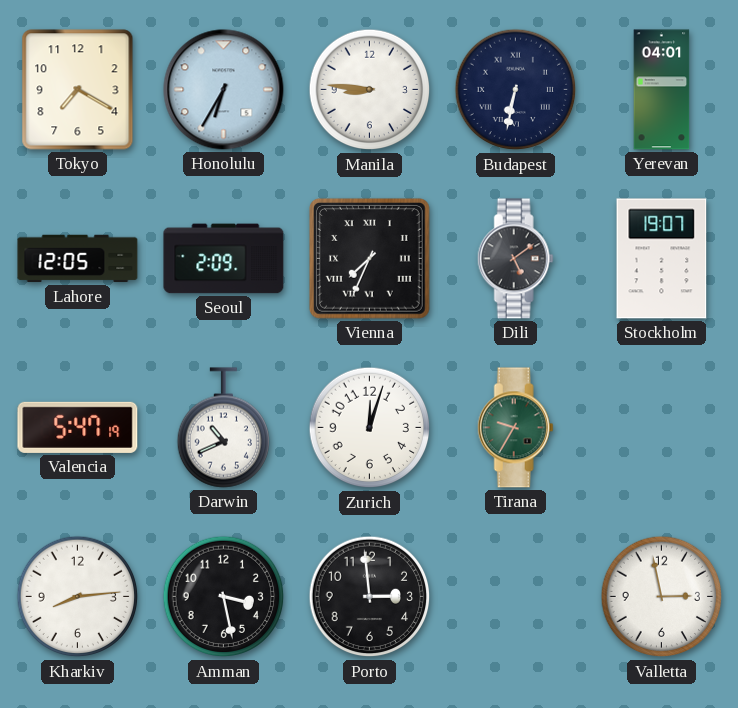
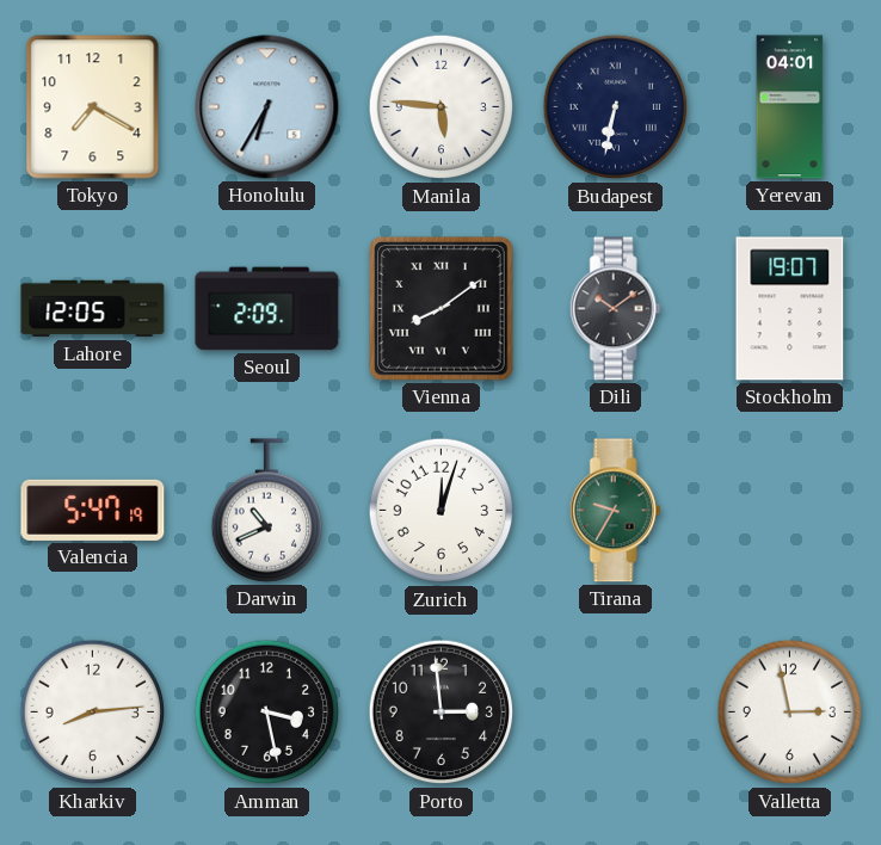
Manila: 8:46 -> 5:46 (442, 107)
Vienna: 7:34 -> 8:09 (440, 308)
Dili: 5:09 -> 10:09 (615, 309)
